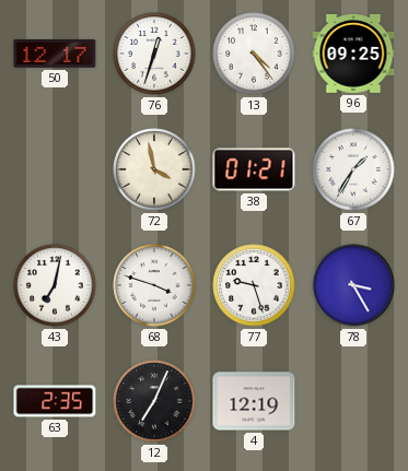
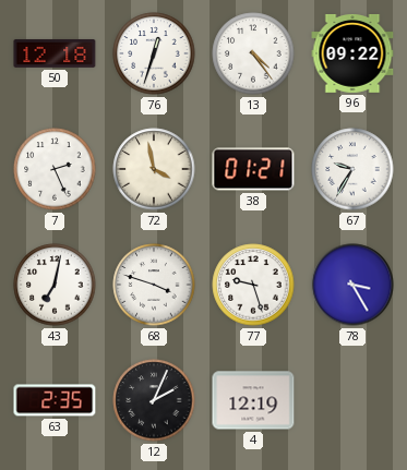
50: 12:17 -> 12:18 (55, 53)
96: 09:25 -> 09:22 (352, 53)
7: none -> 2:26 (55, 169)
67: 1:35 -> 9:35 (352, 169)
12: 7:04 -> 2:04 (154, 400)
